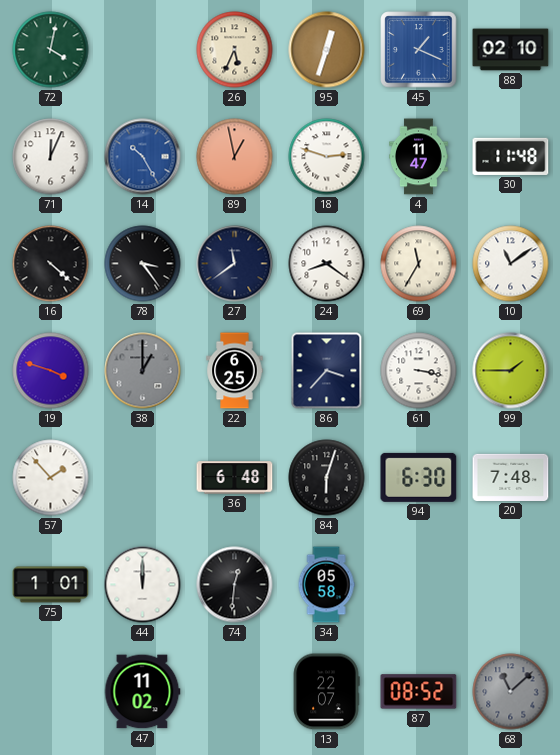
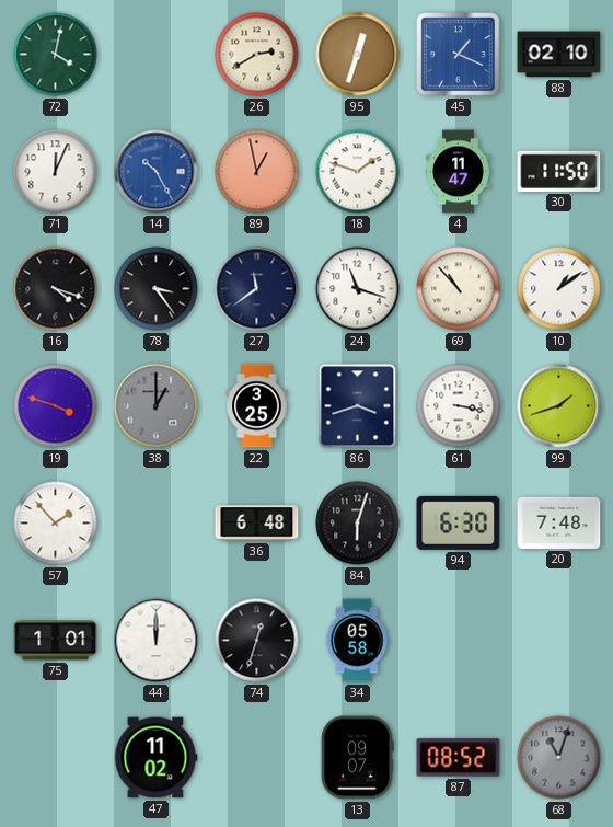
26: 5:34 -> 2:40 (257, 55)
18: 2:48 -> 1:48 (358, 172)
30: 11:48 -> 11:50 (559, 171)
16: 4:22 -> 4:18 (56, 289)
24: 8:21 -> 11:18 (358, 289)
69: 11:35 -> 10:53 (459, 289)
10: 11:09 -> 1:09 (559, 289)
22: 6:25 -> 3:25 (257, 406)
86: 3:37 -> 3:42 (358, 406)
99: 1:45 -> 1:42 (559, 406)
74: 12:31 -> 12:33 (257, 641)
13: 22:07 -> 09:07 (357, 758)
68: 11:08 -> 11:03 (559, 758)
